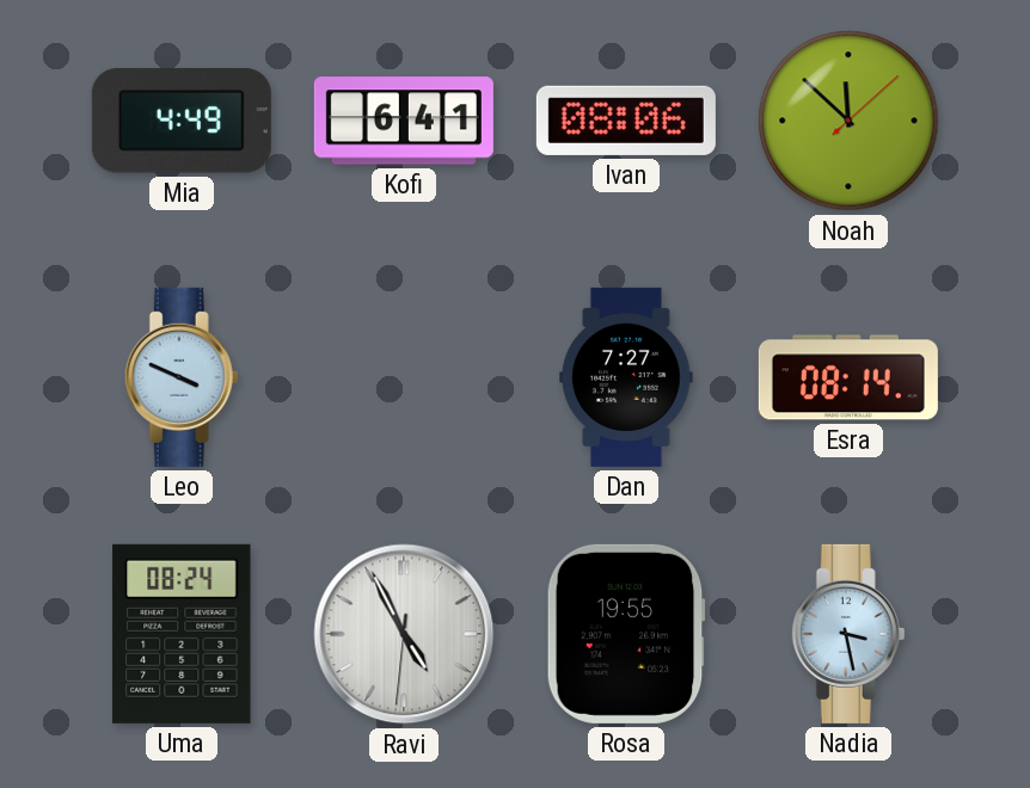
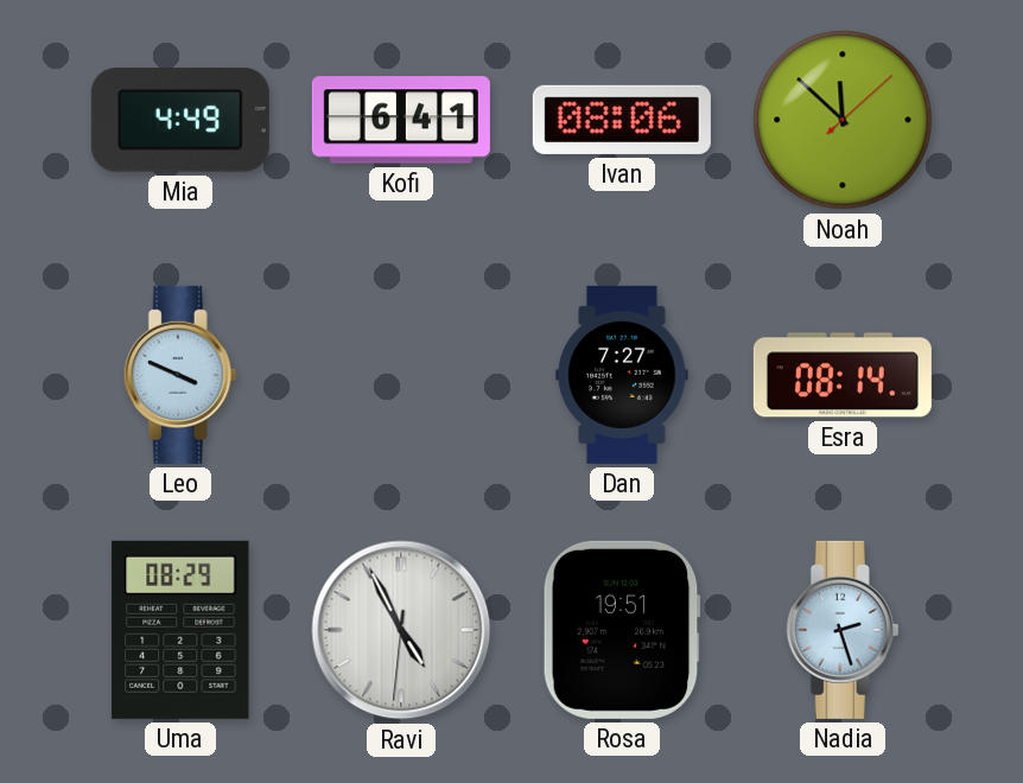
Uma: 08:24 -> 08:29 (180, 630)
Rosa: 19:55 -> 19:51 (622, 630)
Nadia: 3:28 -> 2:27 (843, 630)
